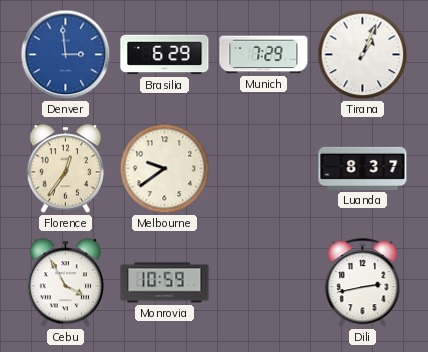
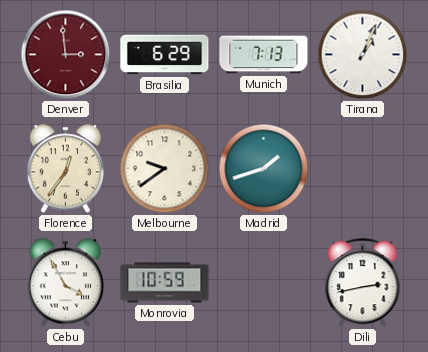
Denver dial: blue -> burgundy (66, 55)
Munich: 7:29 -> 7:13 (264, 55)
Madrid: none -> 1:42 (264, 169)
Luanda: 8:37 -> none (363, 168)
